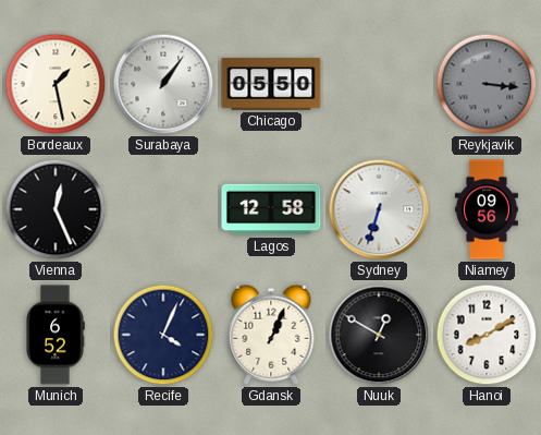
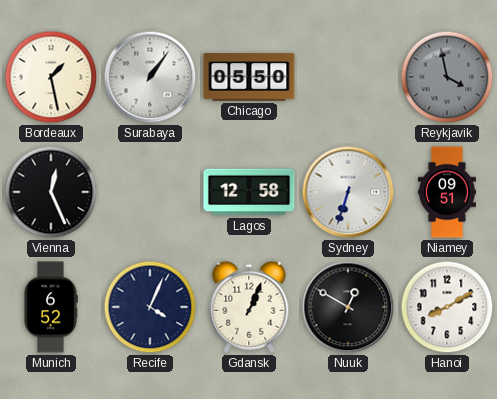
Reykjavik: 3:16 -> 3:58 (447, 77)
Niamey: 09:56 -> 09:51 (447, 192)
